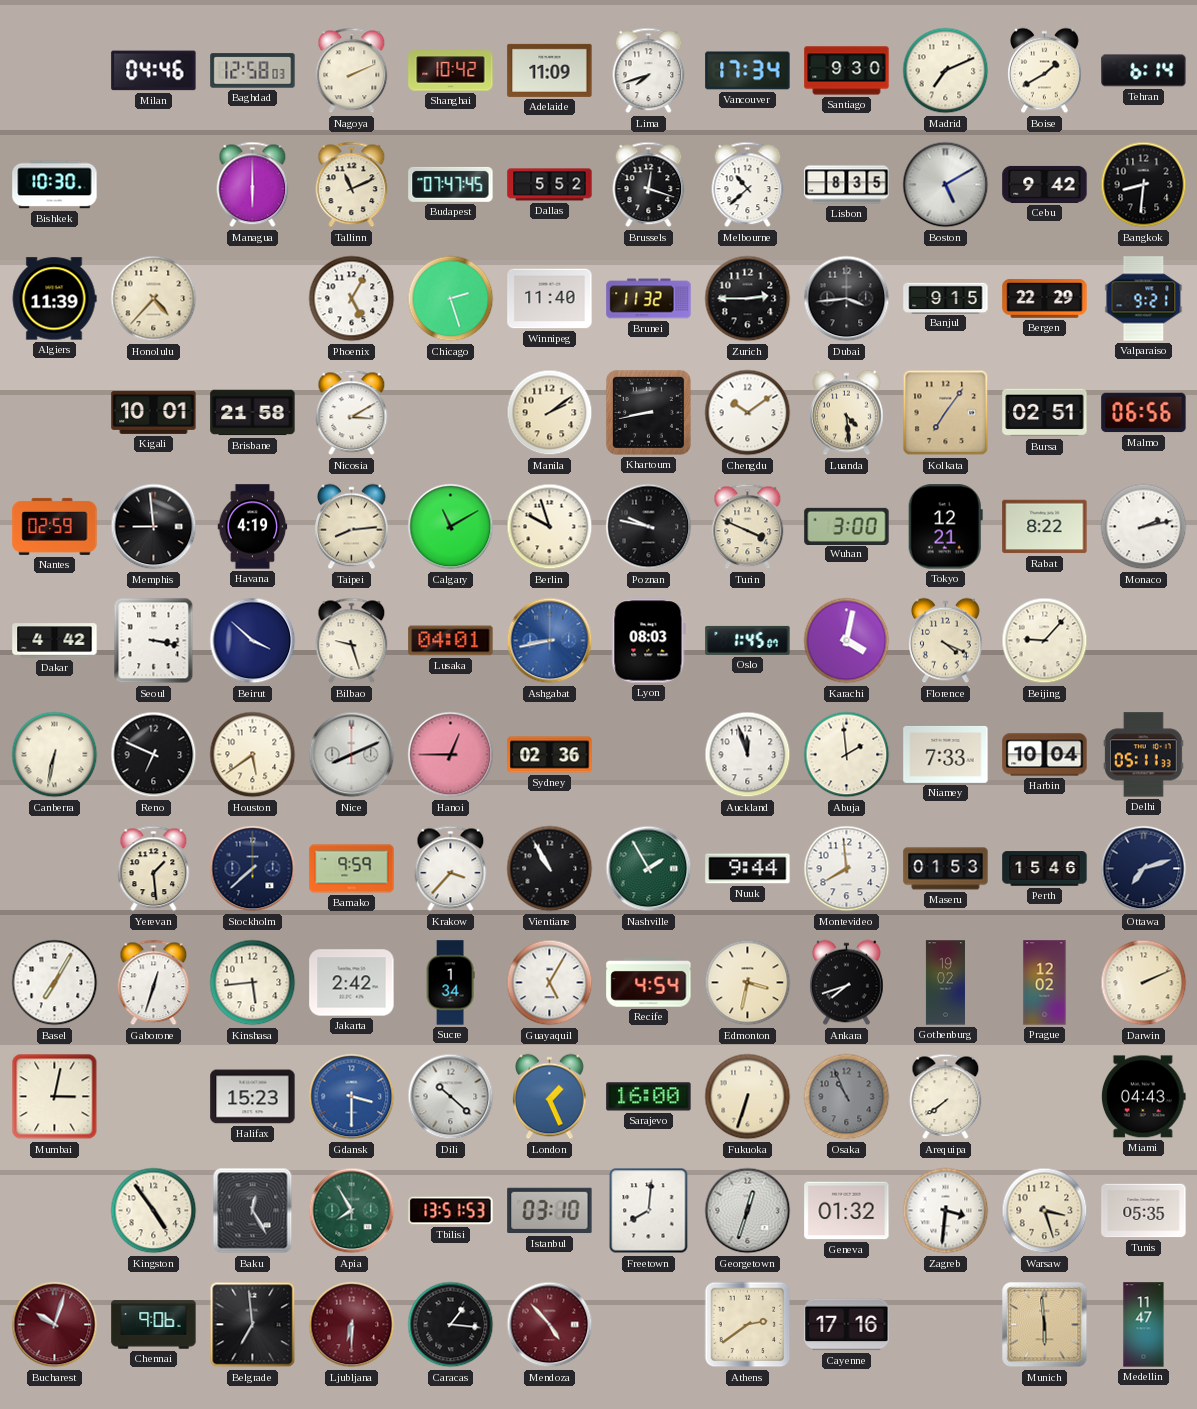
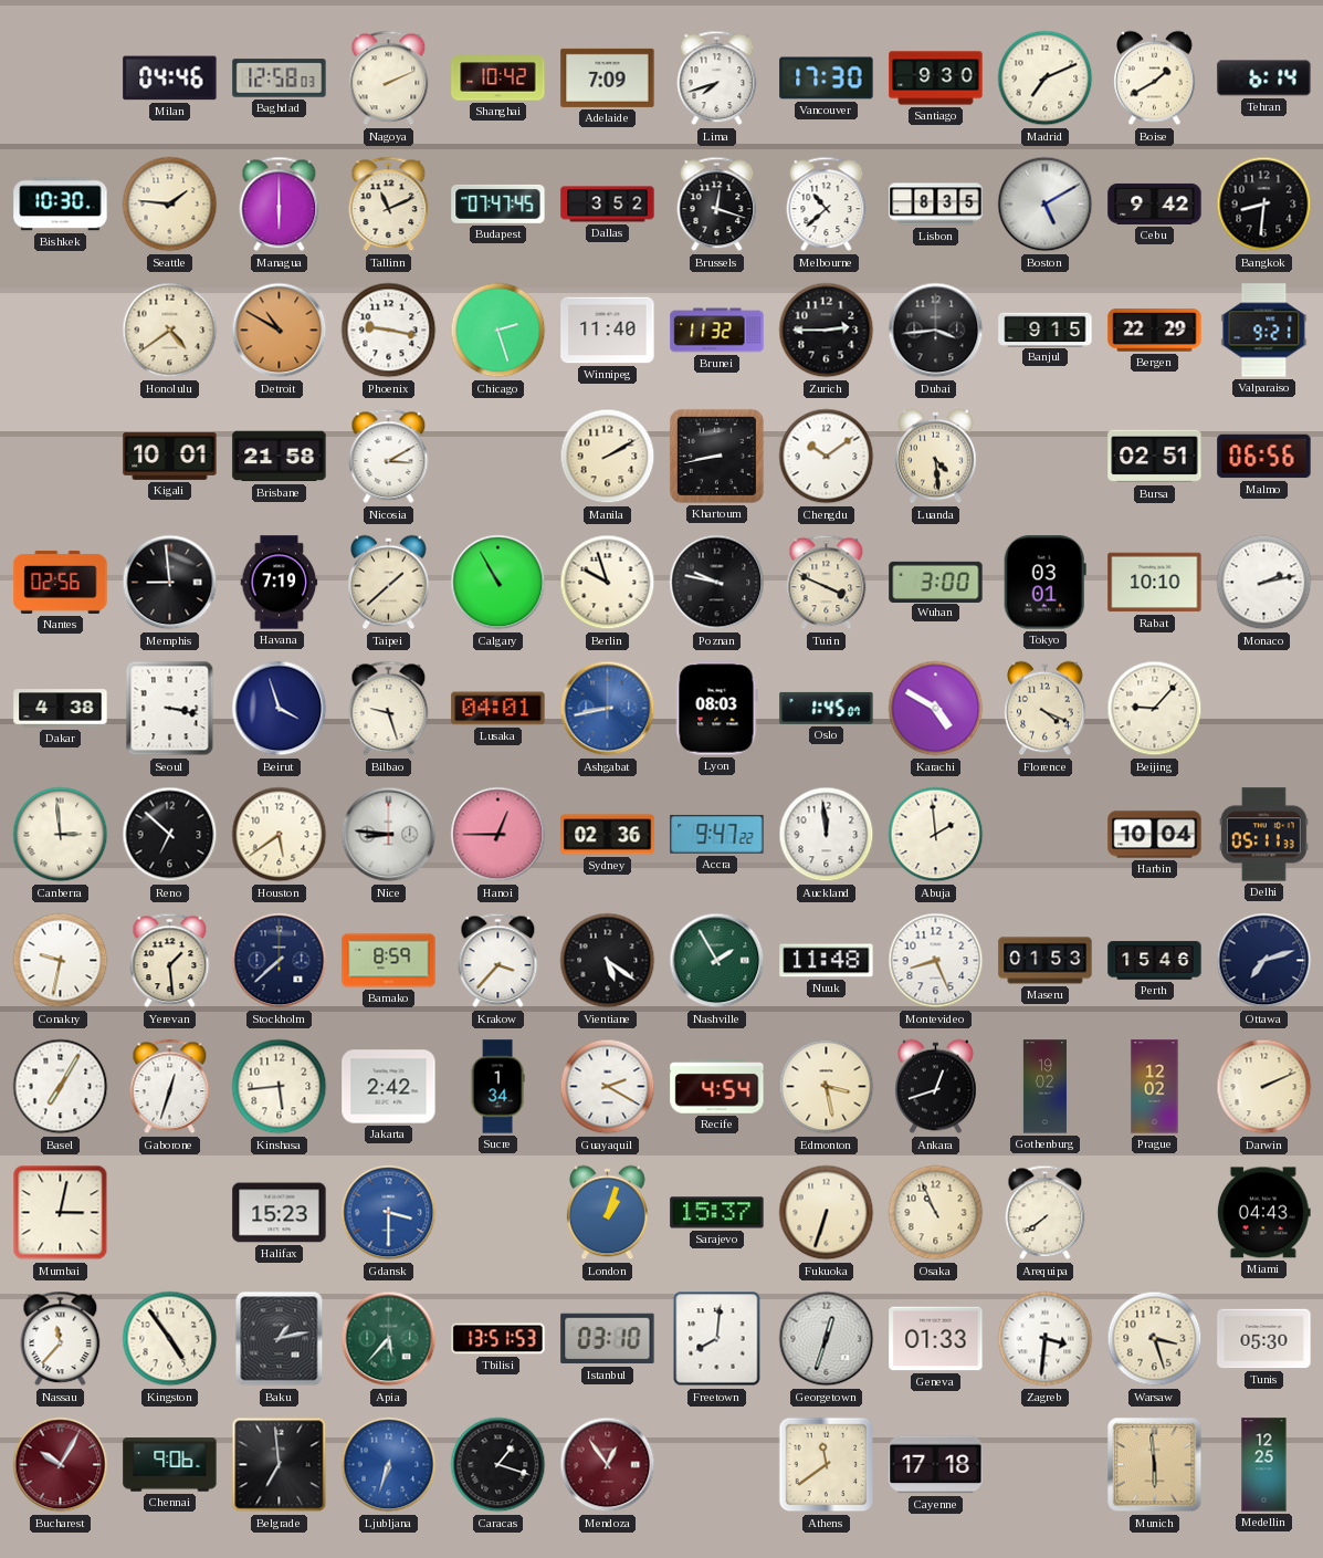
Adelaide: 11:09 -> 7:09 (608, 77)
Vancouver: 17:34 -> 17:30 (827, 79)
Seattle: none -> 1:46 (170, 205)
Dallas: 5:52 -> 3:52 (608, 205)
Algiers: 11:39 -> none (54, 299)
Honolulu: 4:37 -> 4:39 (170, 331)
Detroit: none -> 10:50 (280, 331)
Phoenix: 5:05 -> 9:17 (389, 331)
Manila: 2:09 -> 2:10 (608, 457)
Kolkata: 7:06 -> none (946, 413)
Nantes: 02:59 -> 02:56 (61, 582)
Havana: 4:19 -> 7:19 (280, 583)
Taipei: 8:14 -> 1:38 (389, 583)
Calgary: 11:10 -> 10:55 (498, 583)
Tokyo: 12:21 -> 03:01 (1044, 583)
Rabat: 8:22 -> 10:10 (1155, 583)
Dakar: 4:42 -> 4:38 (61, 709)
Beirut: 3:52 -> 3:57 (280, 709)
Karachi: 4:02 -> 4:50 (936, 709)
Canberra: 6:32 -> 2:59 (61, 835)
Reno: 6:49 -> 6:52 (170, 835)
Nice: 8:11 -> 8:46 (389, 835)
Accra: none -> 9:47 (717, 834)
Auckland: 11:57 -> 11:59 (827, 835)
Niamey: 7:33 -> none (946, 754)
Conakry: none -> 9:32 (61, 961)
Bamako: 9:59 -> 8:59 (389, 961)
Vientiane: 10:55 -> 5:21 (608, 961)
Nuuk: 9:44 -> 11:48 (827, 961)
Montevideo: 7:59 -> 8:26 (936, 961)
Guayaquil: 5:05 -> 2:20 (608, 1087)
Edmonton: 3:32 -> 3:28 (827, 1087)
Ankara: 7:42 -> 12:42 (936, 1087)
Dili: 10:22 -> none (451, 1097)
London: 1:26 -> 1:03 (608, 1213)
Sarajevo: 16:00 -> 15:37 (717, 1213)
Osaka dial: grey -> cream (936, 1213)
Nassau: none -> 11:37 (61, 1339)
Baku: 12:25 -> 1:13 (280, 1339)
Apia: 7:55 -> 5:37 (389, 1339)
Geneva: 01:32 -> 01:33 (936, 1339)
Tunis: 05:35 -> 05:30 (1264, 1339)
Bucharest: 10:03 -> 10:05 (61, 1465)
Ljubljana: 6:30 -> 6:33 (389, 1465)
Ljubljana dial: burgundy -> blue (389, 1465)
Caracas: 1:16 -> 1:18 (498, 1465)
Mendoza: 4:53 -> 12:54 (608, 1465)
Athens: 2:39 -> 11:39 (827, 1465)
Cayenne: 17:16 -> 17:18 (936, 1465)
Medellin: 11:47 -> 12:25 (1264, 1465)
